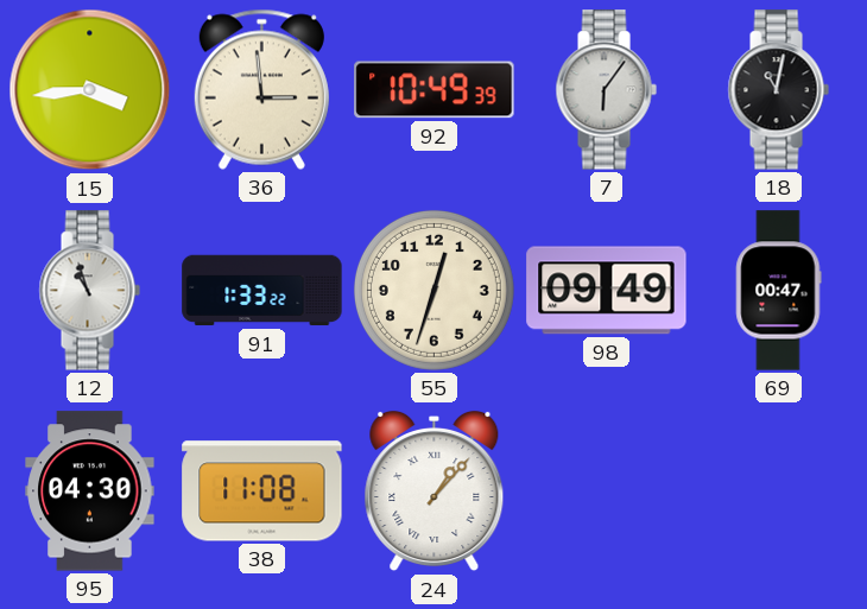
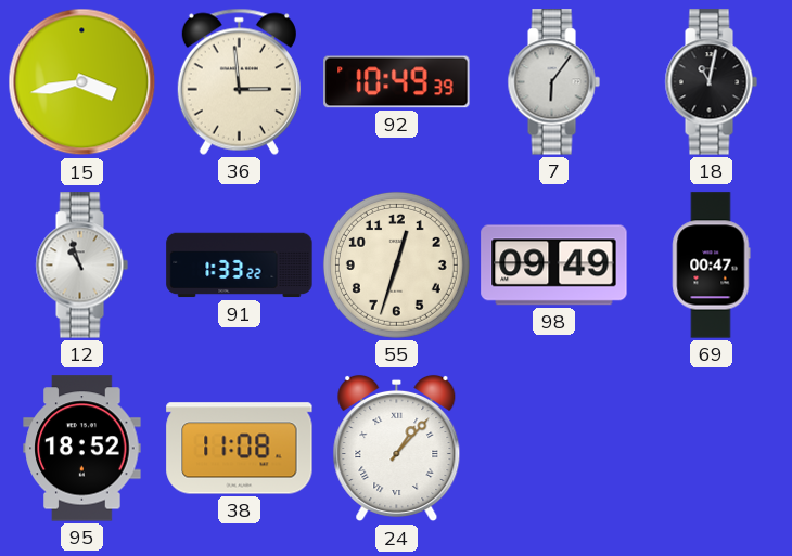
15: 3:44 -> 3:43 (82, 82)
95: 04:30 -> 18:52 (82, 449)
